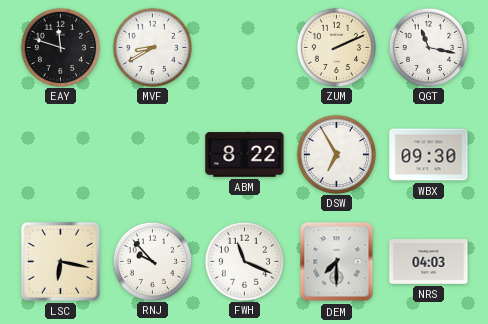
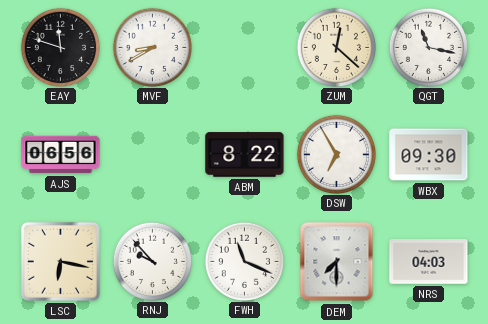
ZUM: 2:11 -> 12:22 (336, 47)
AJS: none -> 06:56 (61, 155)
